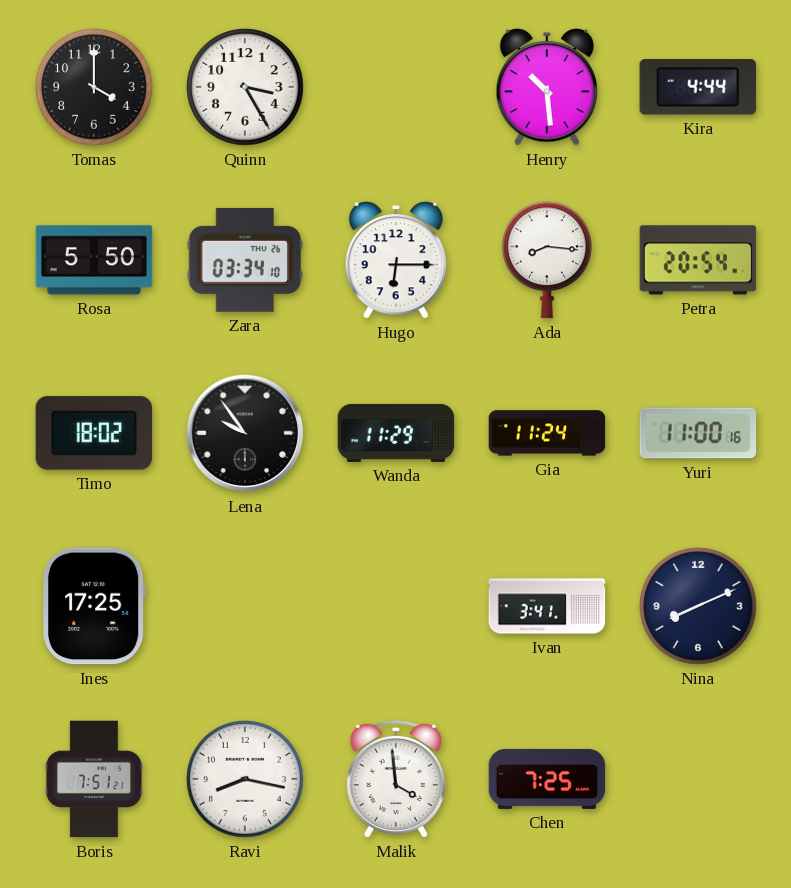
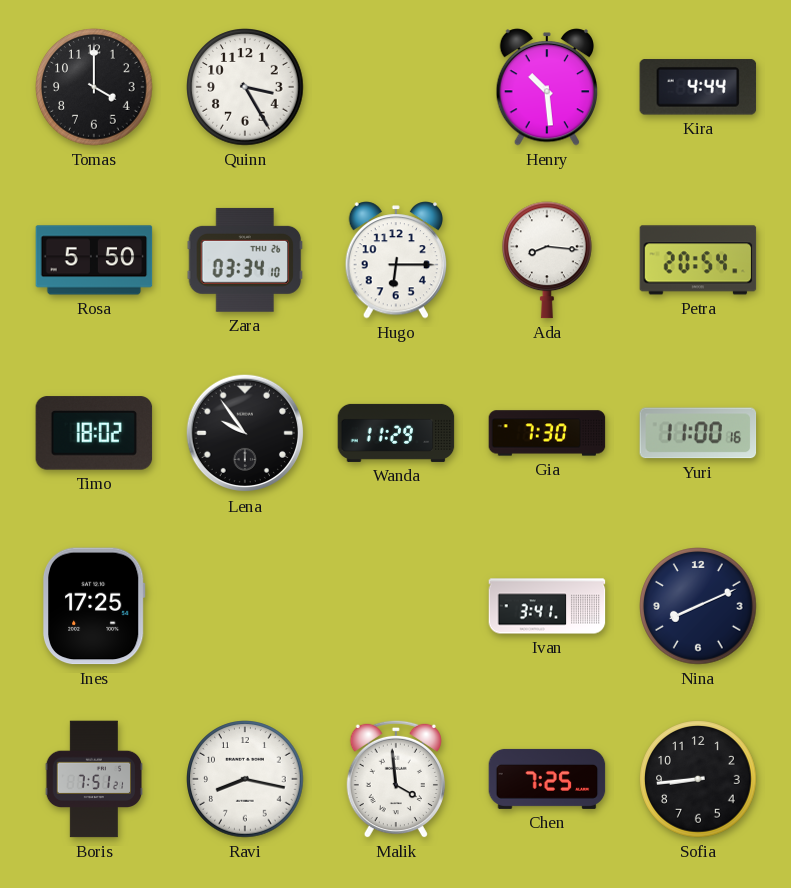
Gia: 11:24 -> 7:30 (547, 433)
Sofia: none -> 8:44 (698, 779)
